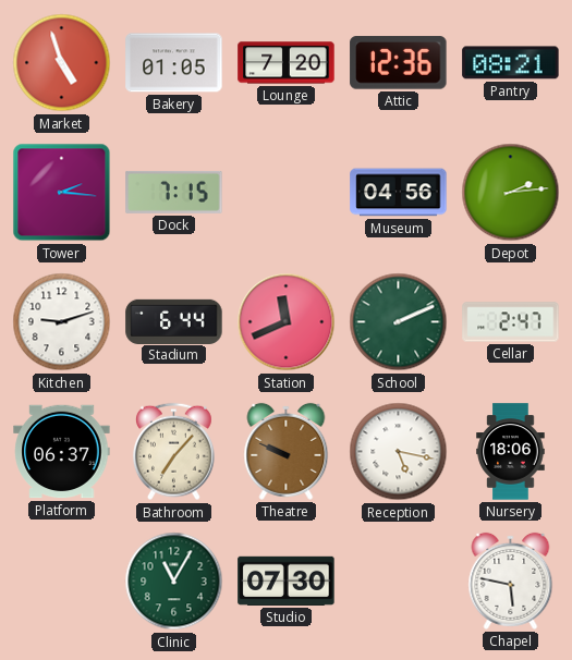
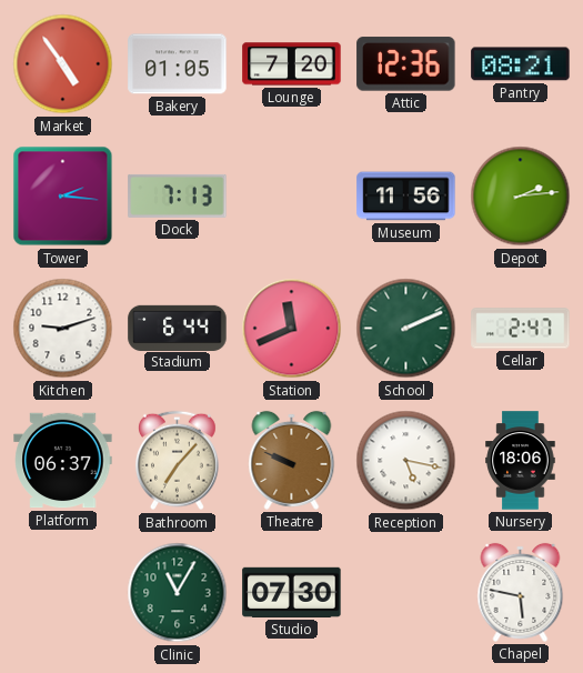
Market: 4:57 -> 4:54 (63, 64)
Dock: 7:15 -> 7:13 (178, 195)
Museum: 04:56 -> 11:56 (406, 197)
